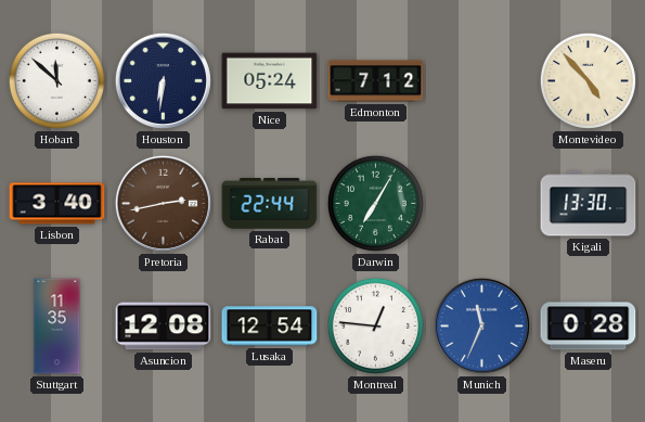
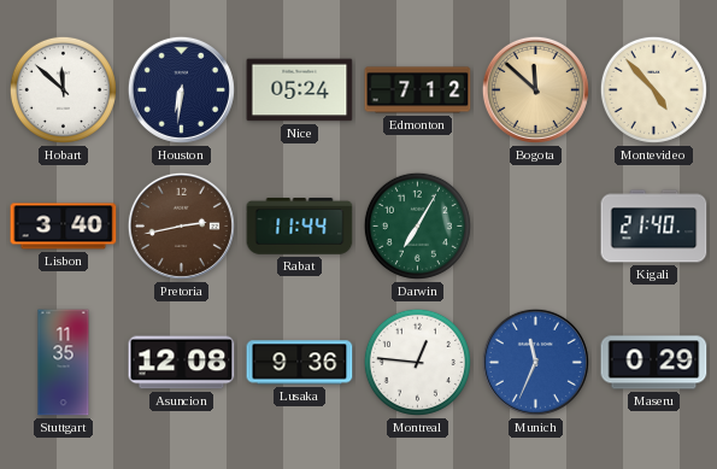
Bogota: none -> 11:52 (535, 89)
Rabat: 22:44 -> 11:44 (300, 227)
Kigali: 13:30 -> 21:40 (654, 227)
Lusaka: 12:54 -> 9:36 (300, 363)
Maseru: 0:28 -> 0:29 (654, 363)
